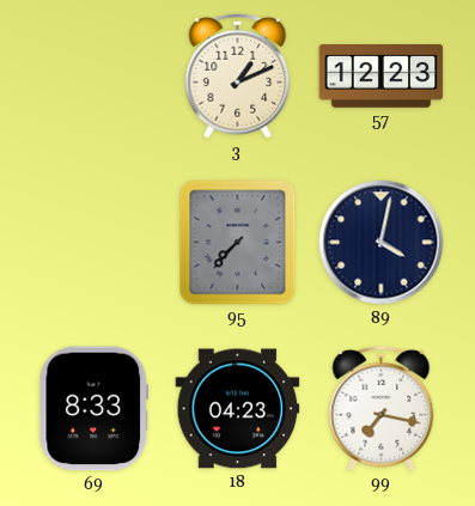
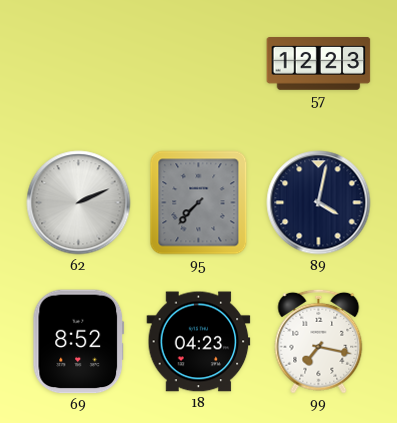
3: 1:11 -> none (238, 75)
62: none -> 2:11 (79, 203)
69: 8:33 -> 8:52 (79, 342)
